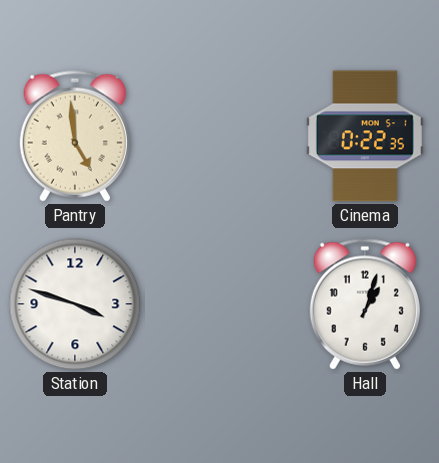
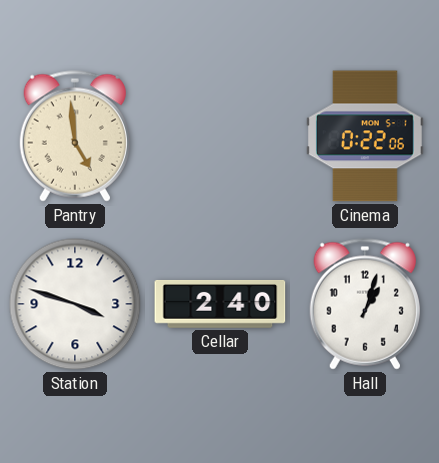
Cinema: 0:22:35 -> 0:22:06 (365, 136)
Cellar: none -> 2:40 (220, 304)
